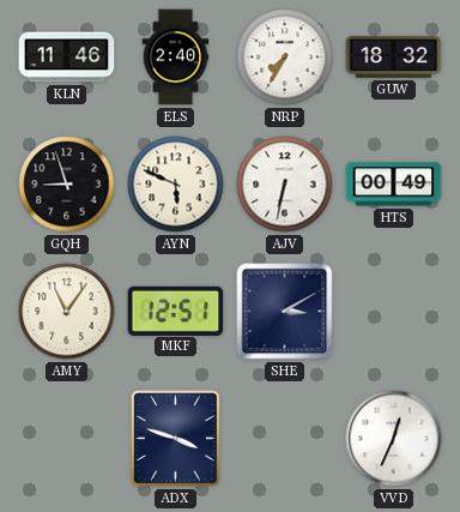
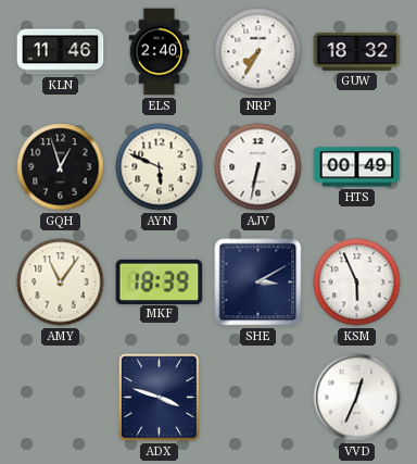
GQH: 8:57 -> 12:57 (61, 167)
MKF: 12:51 -> 18:39 (160, 281)
KSM: none -> 5:56 (357, 283)
